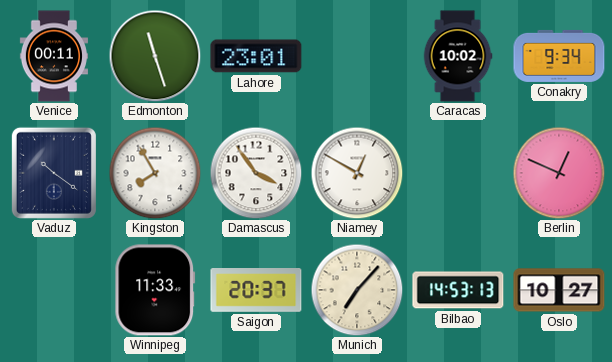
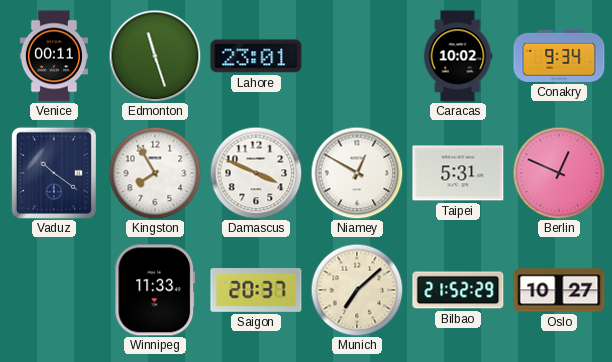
Damascus: 3:54 -> 3:49 (256, 173)
Taipei: none -> 5:31 (458, 173)
Munich: 7:07 -> 7:08 (357, 290)
Bilbao: 14:53 -> 21:52 (458, 290)
